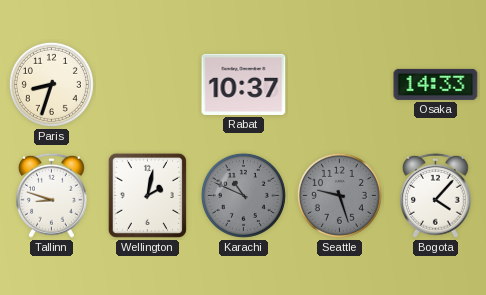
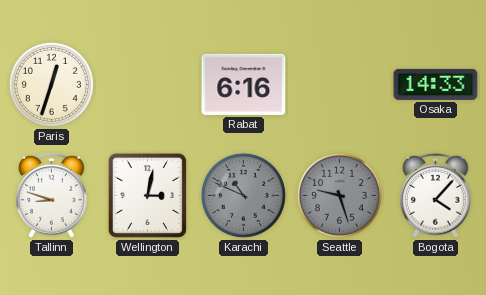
Paris: 8:33 -> 12:33 (51, 84)
Rabat: 10:37 -> 6:16 (244, 84)
Wellington: 2:02 -> 3:02 (147, 195)
